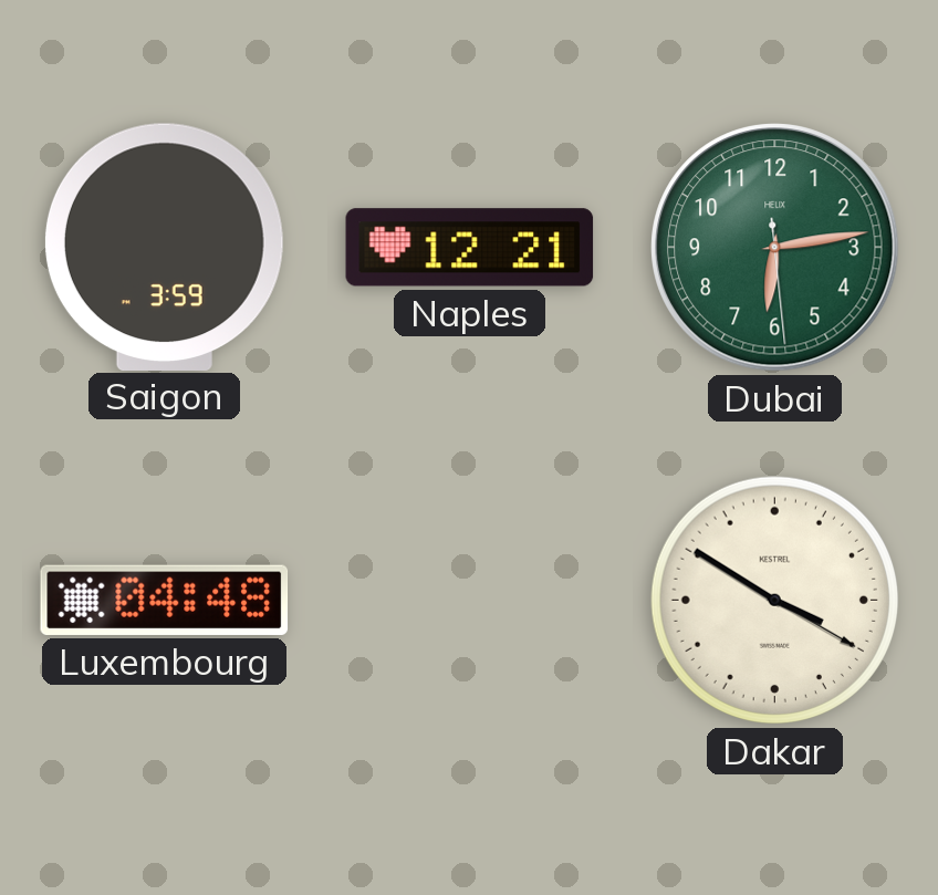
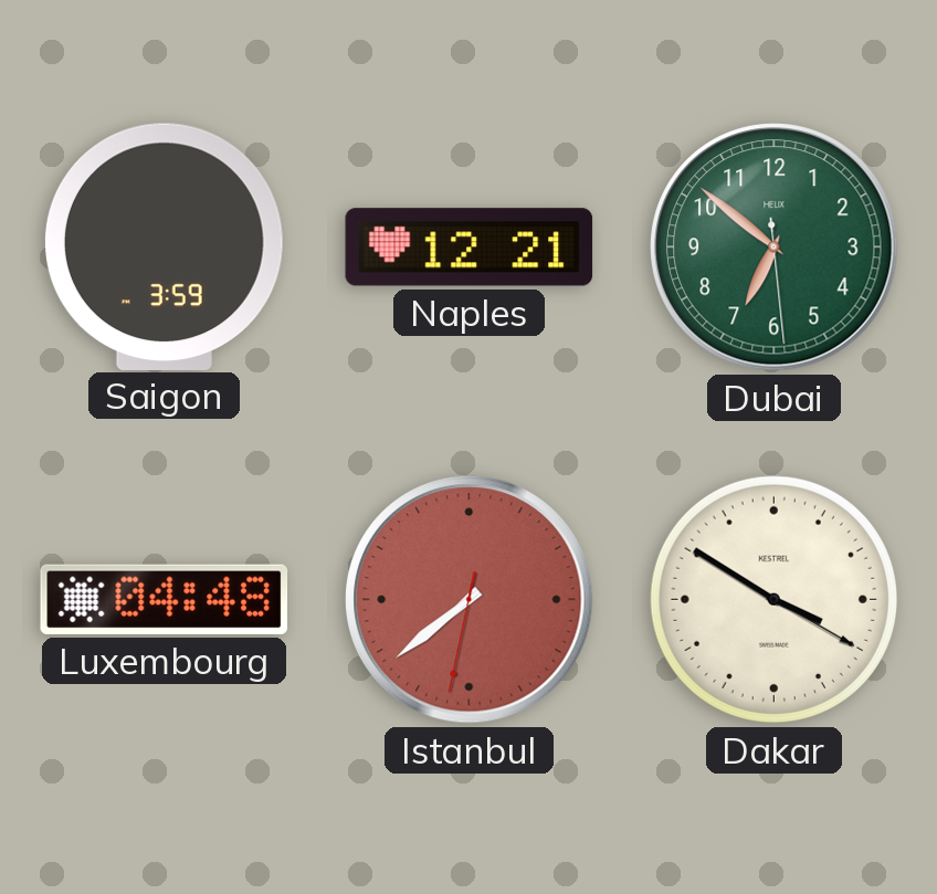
Dubai: 6:13 -> 6:51 (775, 248)
Istanbul: none -> 7:38 (470, 600)
